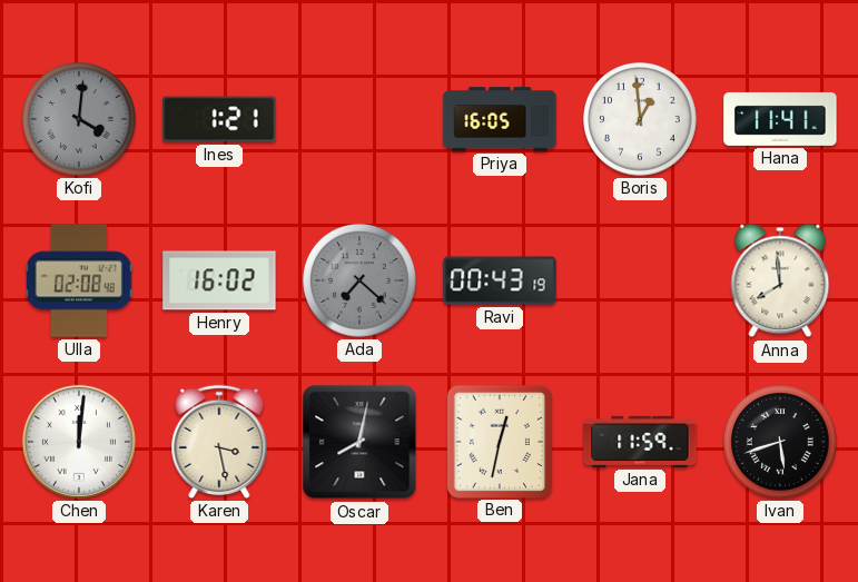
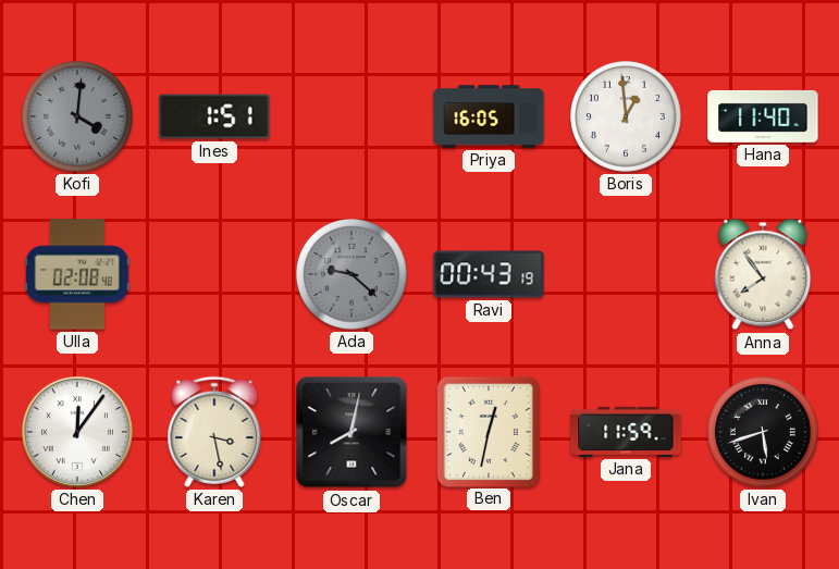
Ines: 1:21 -> 1:51 (214, 116)
Hana: 11:41 -> 11:40 (763, 116)
Henry: 16:02 -> none (219, 280)
Ada: 7:22 -> 9:22 (353, 275)
Anna: 7:59 -> 7:54 (763, 274)
Chen: 12:01 -> 12:06 (77, 432)
